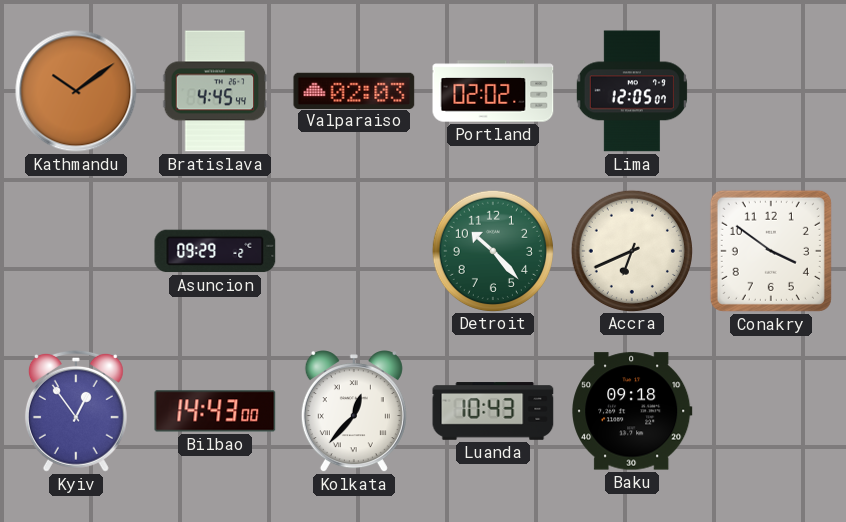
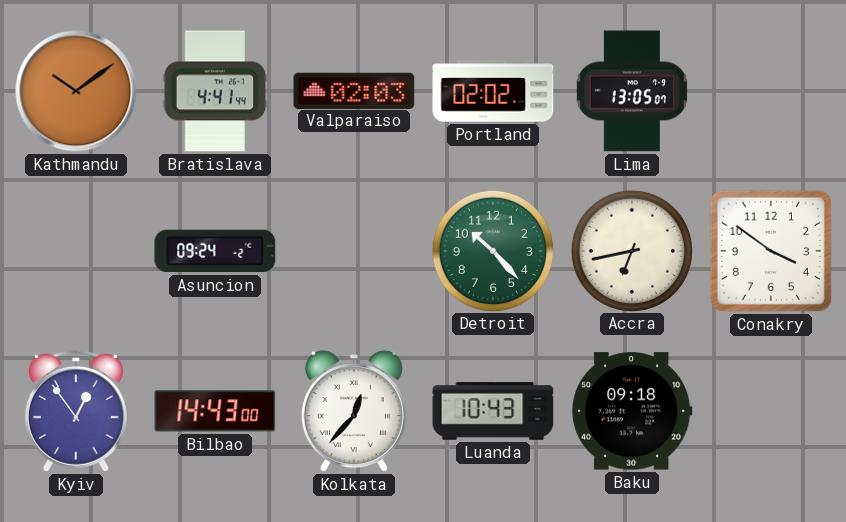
Bratislava: 4:45 -> 4:41 (215, 91)
Lima: 12:05 -> 13:05 (632, 91)
Asuncion: 09:29 -> 09:24 (215, 251)
Accra: 6:41 -> 6:43 (631, 250)
